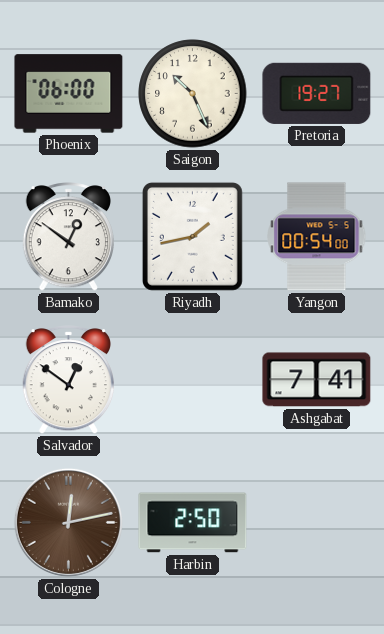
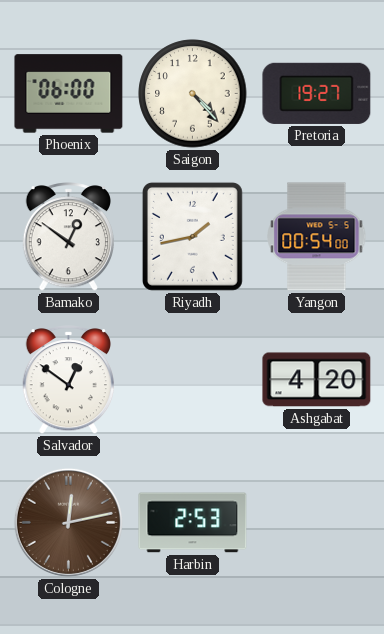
Saigon: 10:26 -> 4:23 (193, 94)
Ashgabat: 7:41 -> 4:20 (317, 380)
Harbin: 2:50 -> 2:53 (193, 523)
